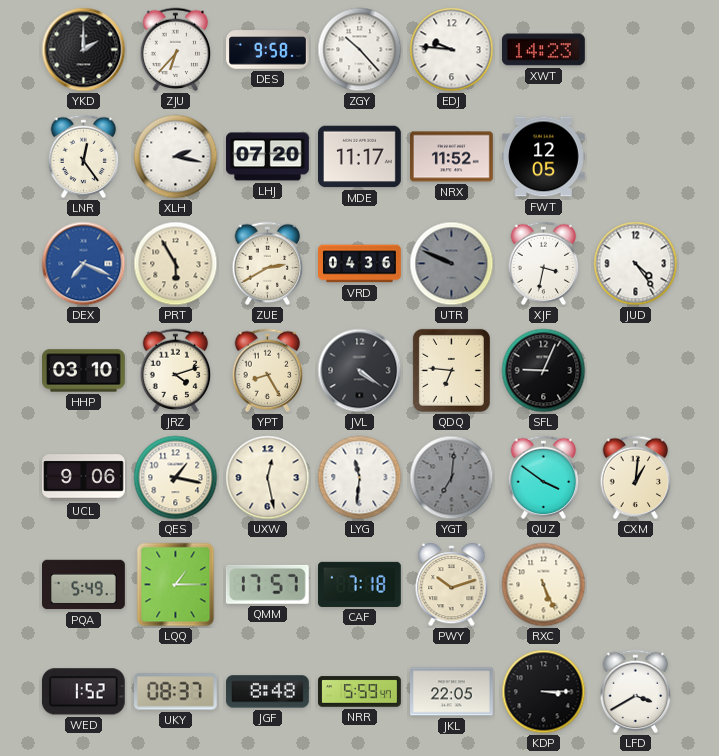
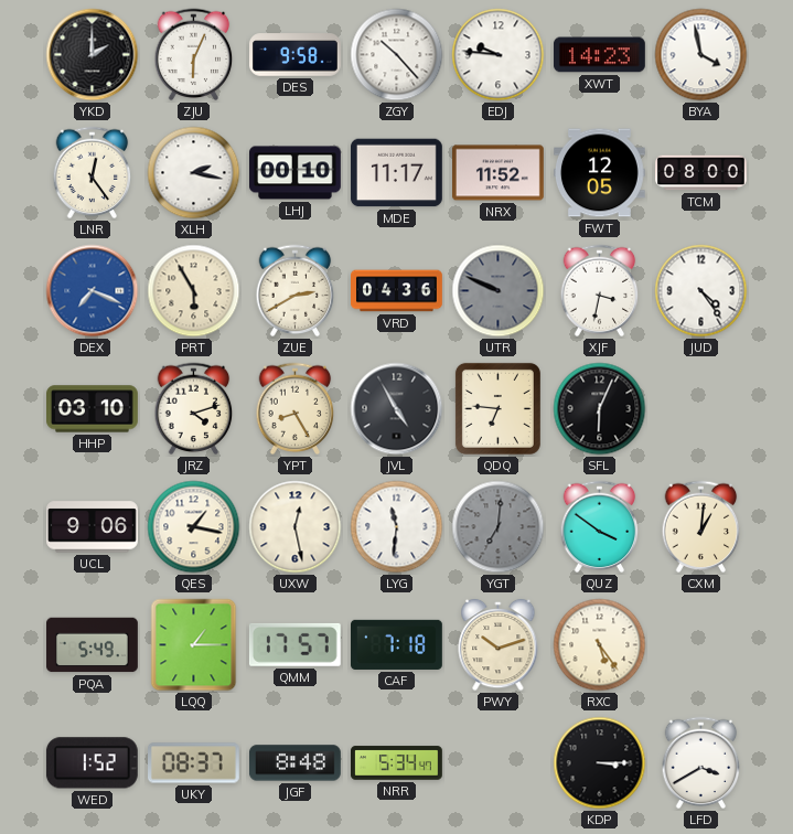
ZJU: 6:37 -> 6:04 (194, 55)
BYA: none -> 3:58 (701, 55)
LHJ: 07:20 -> 00:10 (296, 173)
TCM: none -> 08:00 (701, 173)
JVL: 4:21 -> 4:55 (397, 409)
SFL: 9:04 -> 6:04 (600, 409)
RXC: 5:26 -> 5:24 (600, 645)
NRR: 5:59 -> 5:34 (397, 763)
JKL: 22:05 -> none (452, 692)
